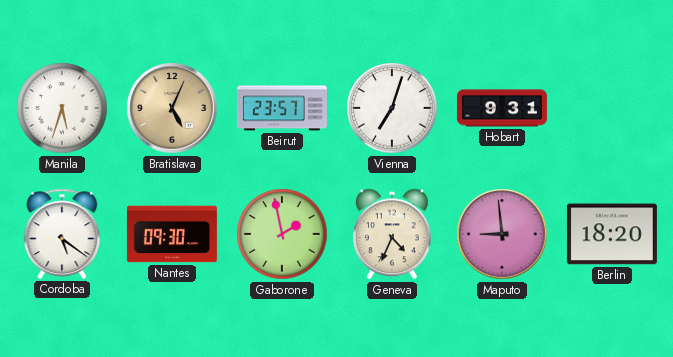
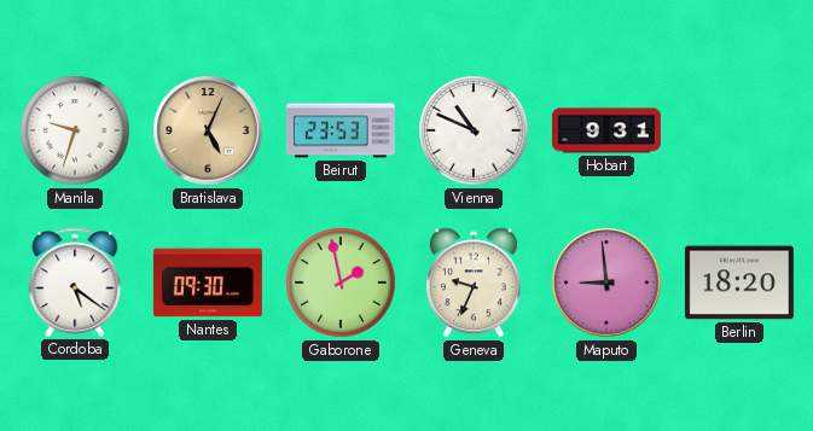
Manila: 5:33 -> 9:33 (75, 130)
Beirut: 23:57 -> 23:53 (341, 130)
Vienna: 7:03 -> 10:49 (474, 130)
Geneva: 4:34 -> 9:34 (474, 283)
